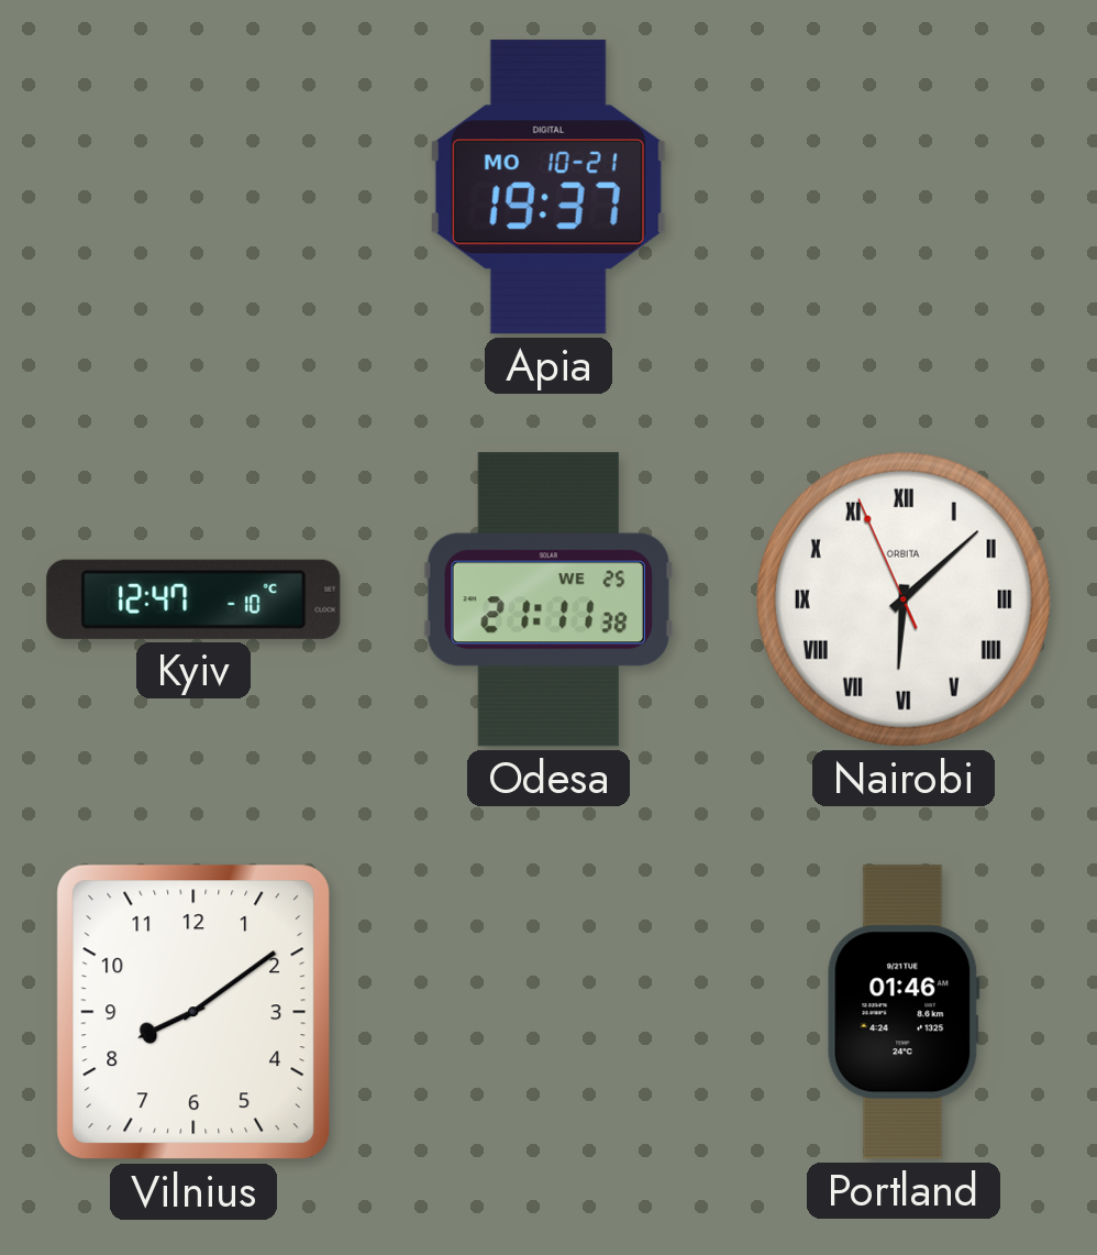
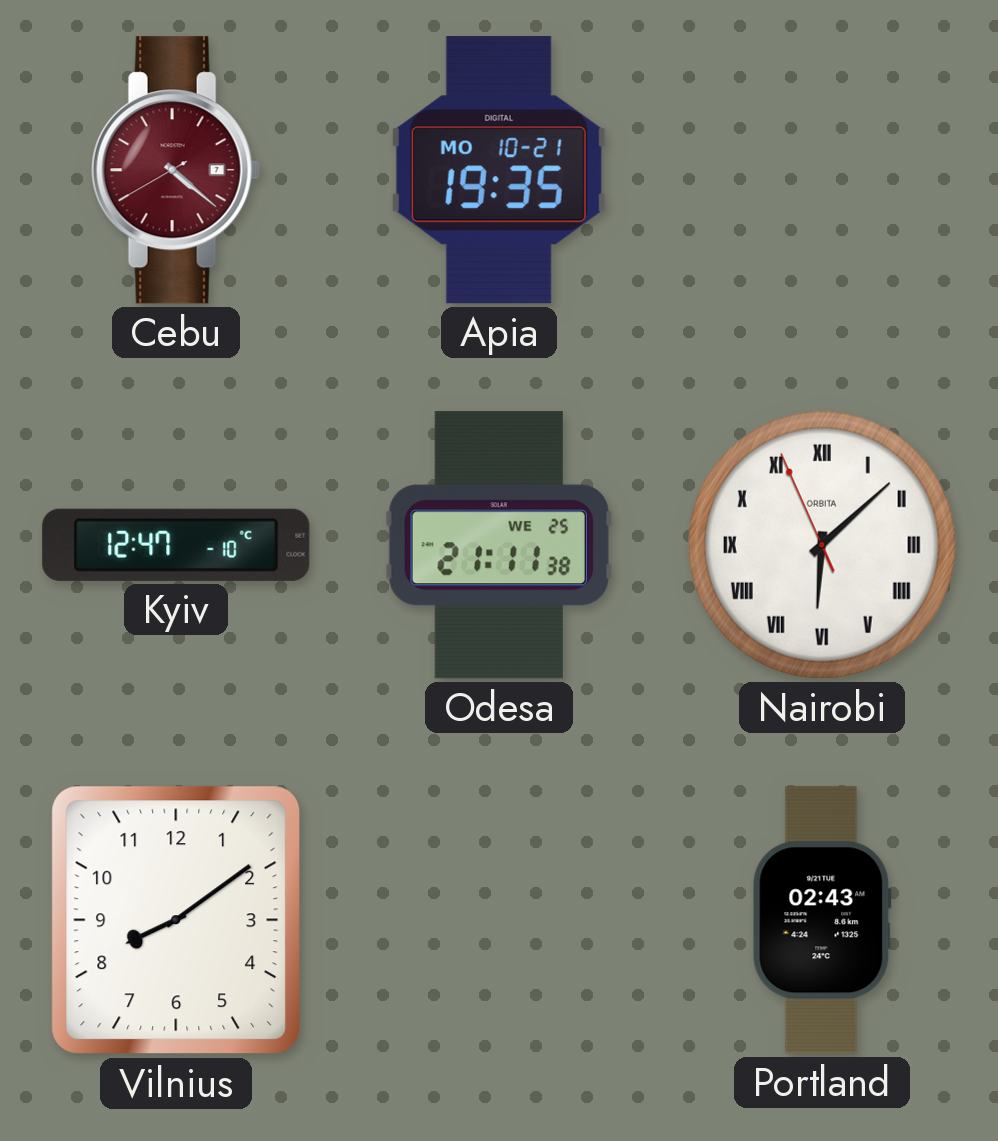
Cebu: none -> 4:21 (176, 170)
Apia: 19:37 -> 19:35 (499, 170)
Portland: 01:46 -> 02:43 (822, 920)
